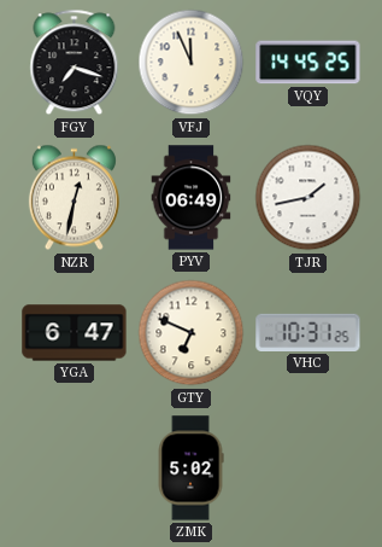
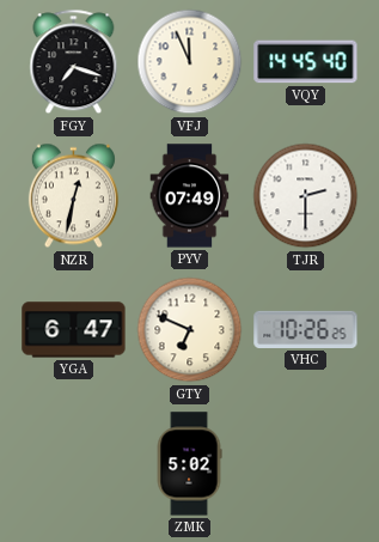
VQY: 14:45:25 -> 14:45:40 (306, 62)
PYV: 06:49 -> 07:49 (190, 196)
TJR: 1:43 -> 2:30 (306, 196)
VHC: 10:31 -> 10:26 (306, 329)
